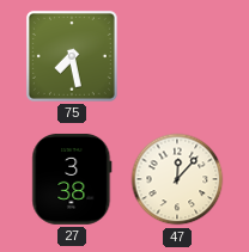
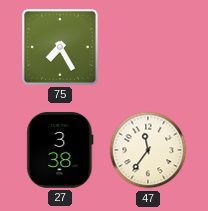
75: 7:28 -> 7:25 (60, 47)
47: 12:07 -> 11:36 (148, 150)
